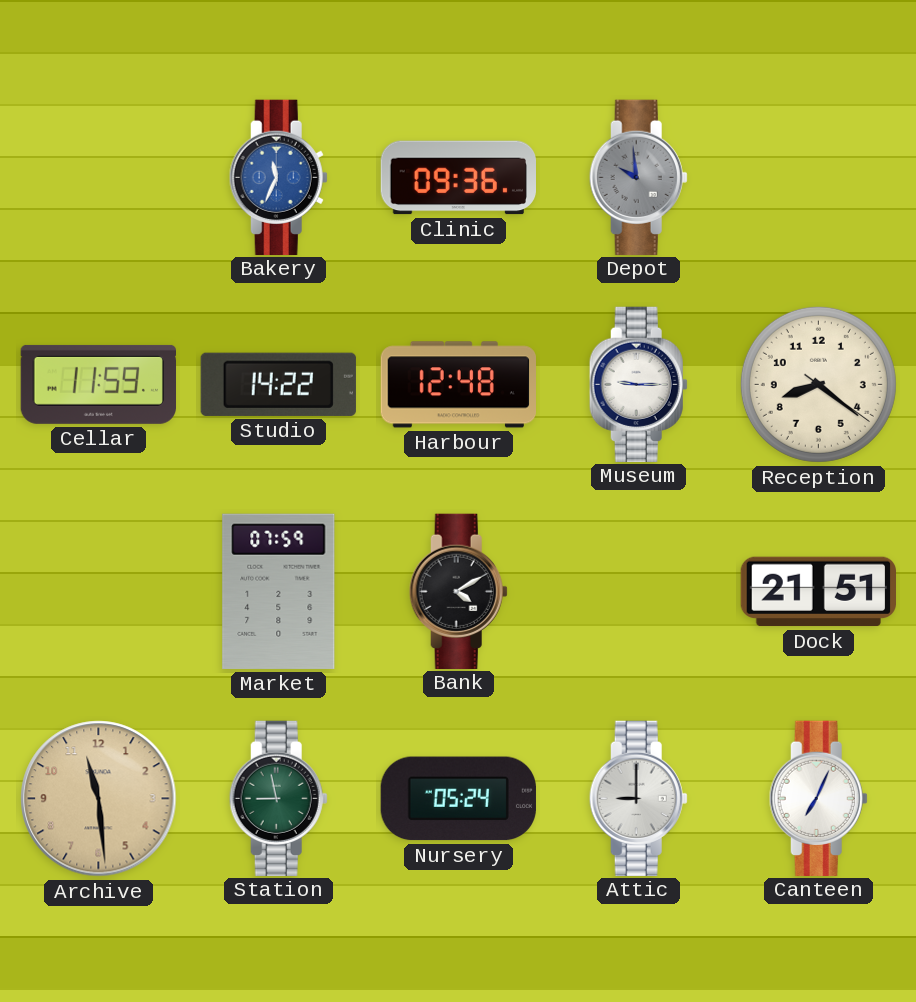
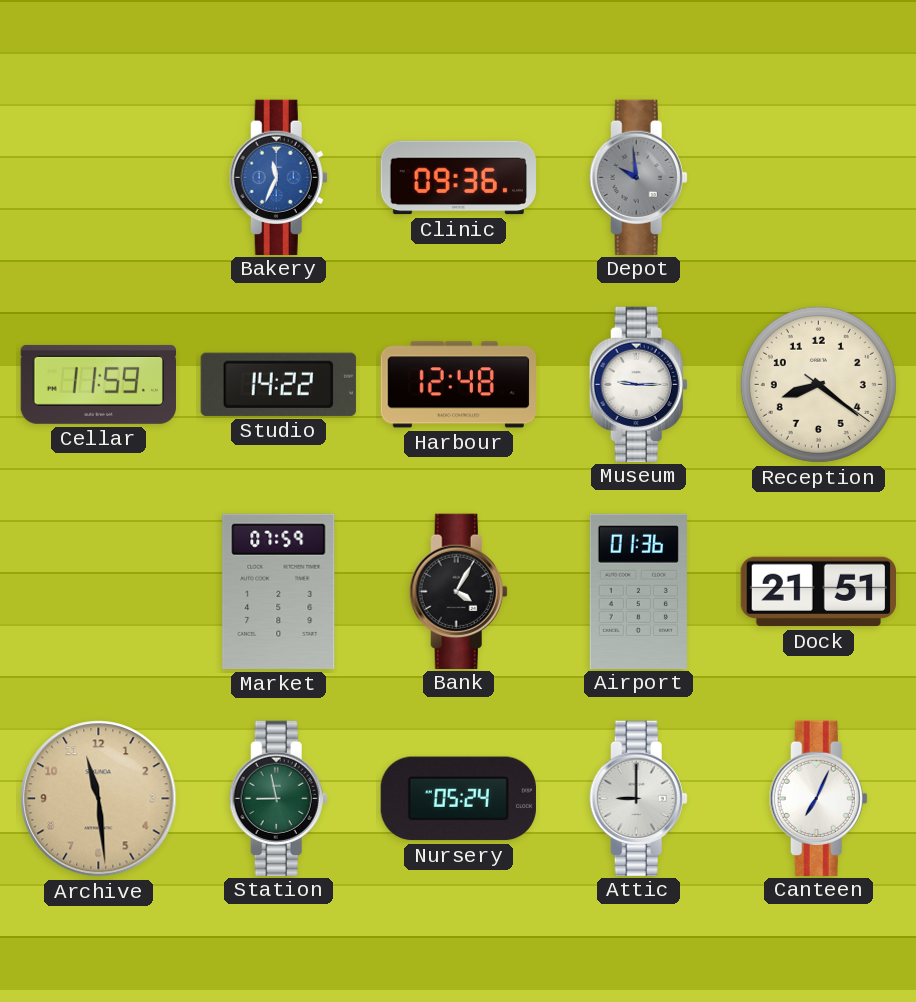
Bank: 4:10 -> 4:05 (458, 591)
Airport: none -> 01:36 (638, 591)
